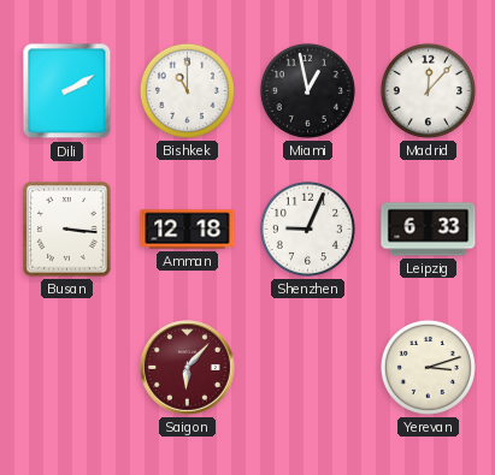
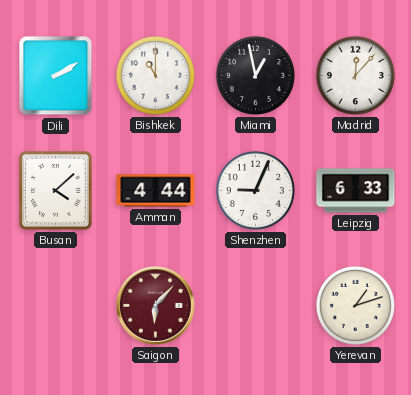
Busan: 3:16 -> 4:08 (56, 191)
Amman: 12:18 -> 4:44 (156, 191)
Yerevan: 3:12 -> 1:12 (355, 305)
